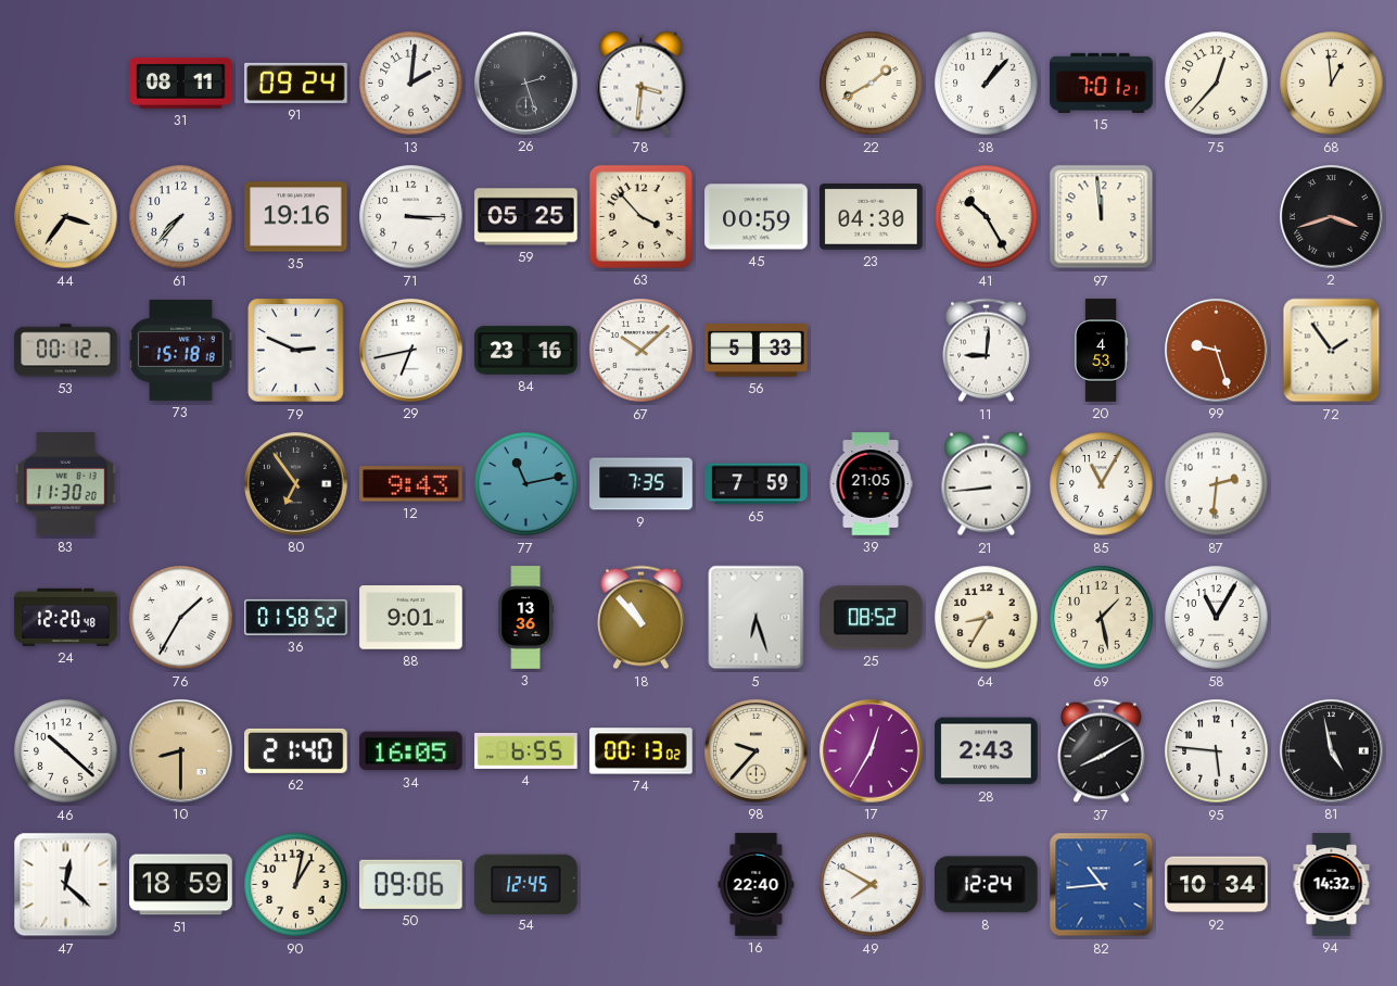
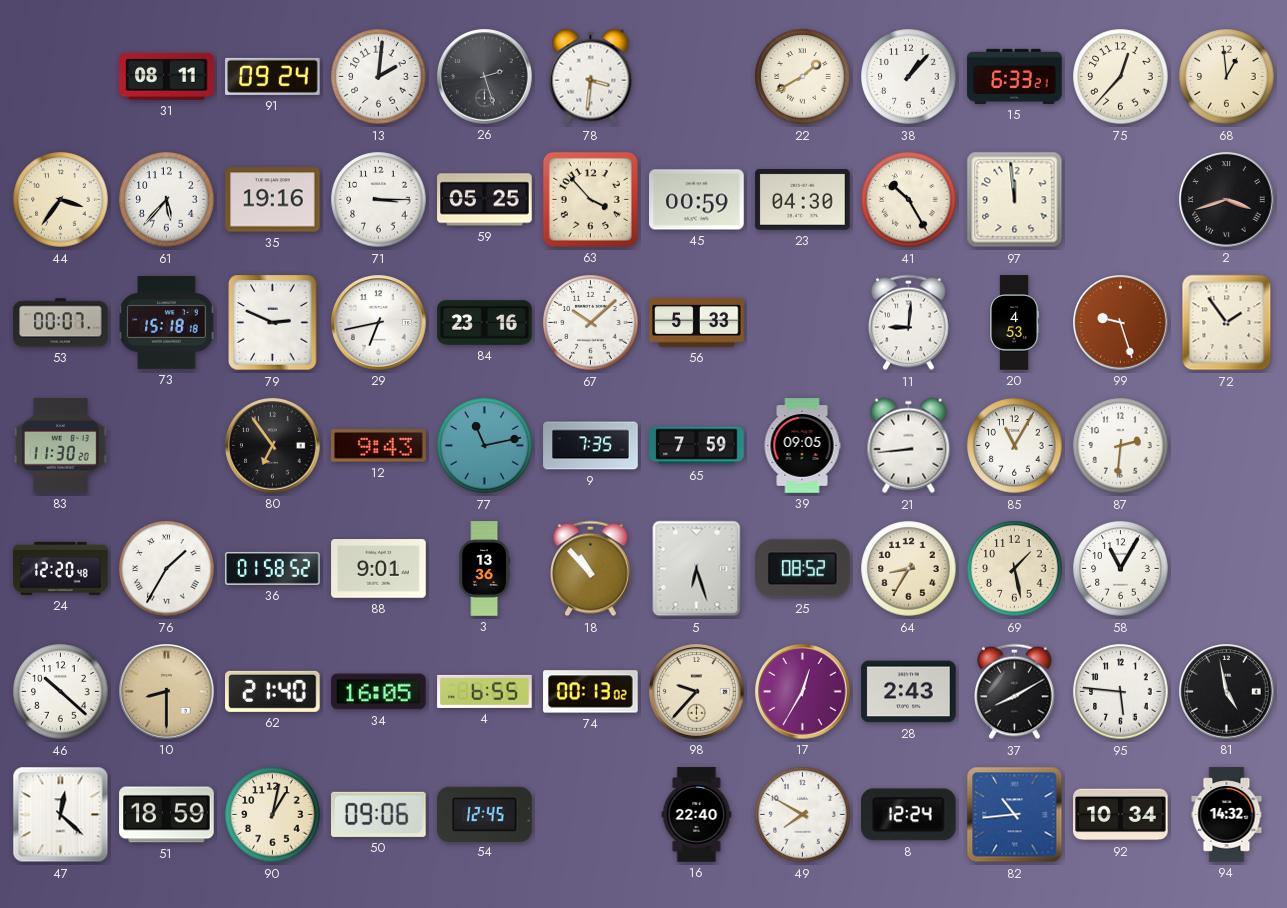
15: 7:01 -> 6:33 (1015, 76)
61: 7:37 -> 5:37 (167, 200)
53: 00:12 -> 00:07 (61, 323)
39: 21:05 -> 09:05 (802, 446)
